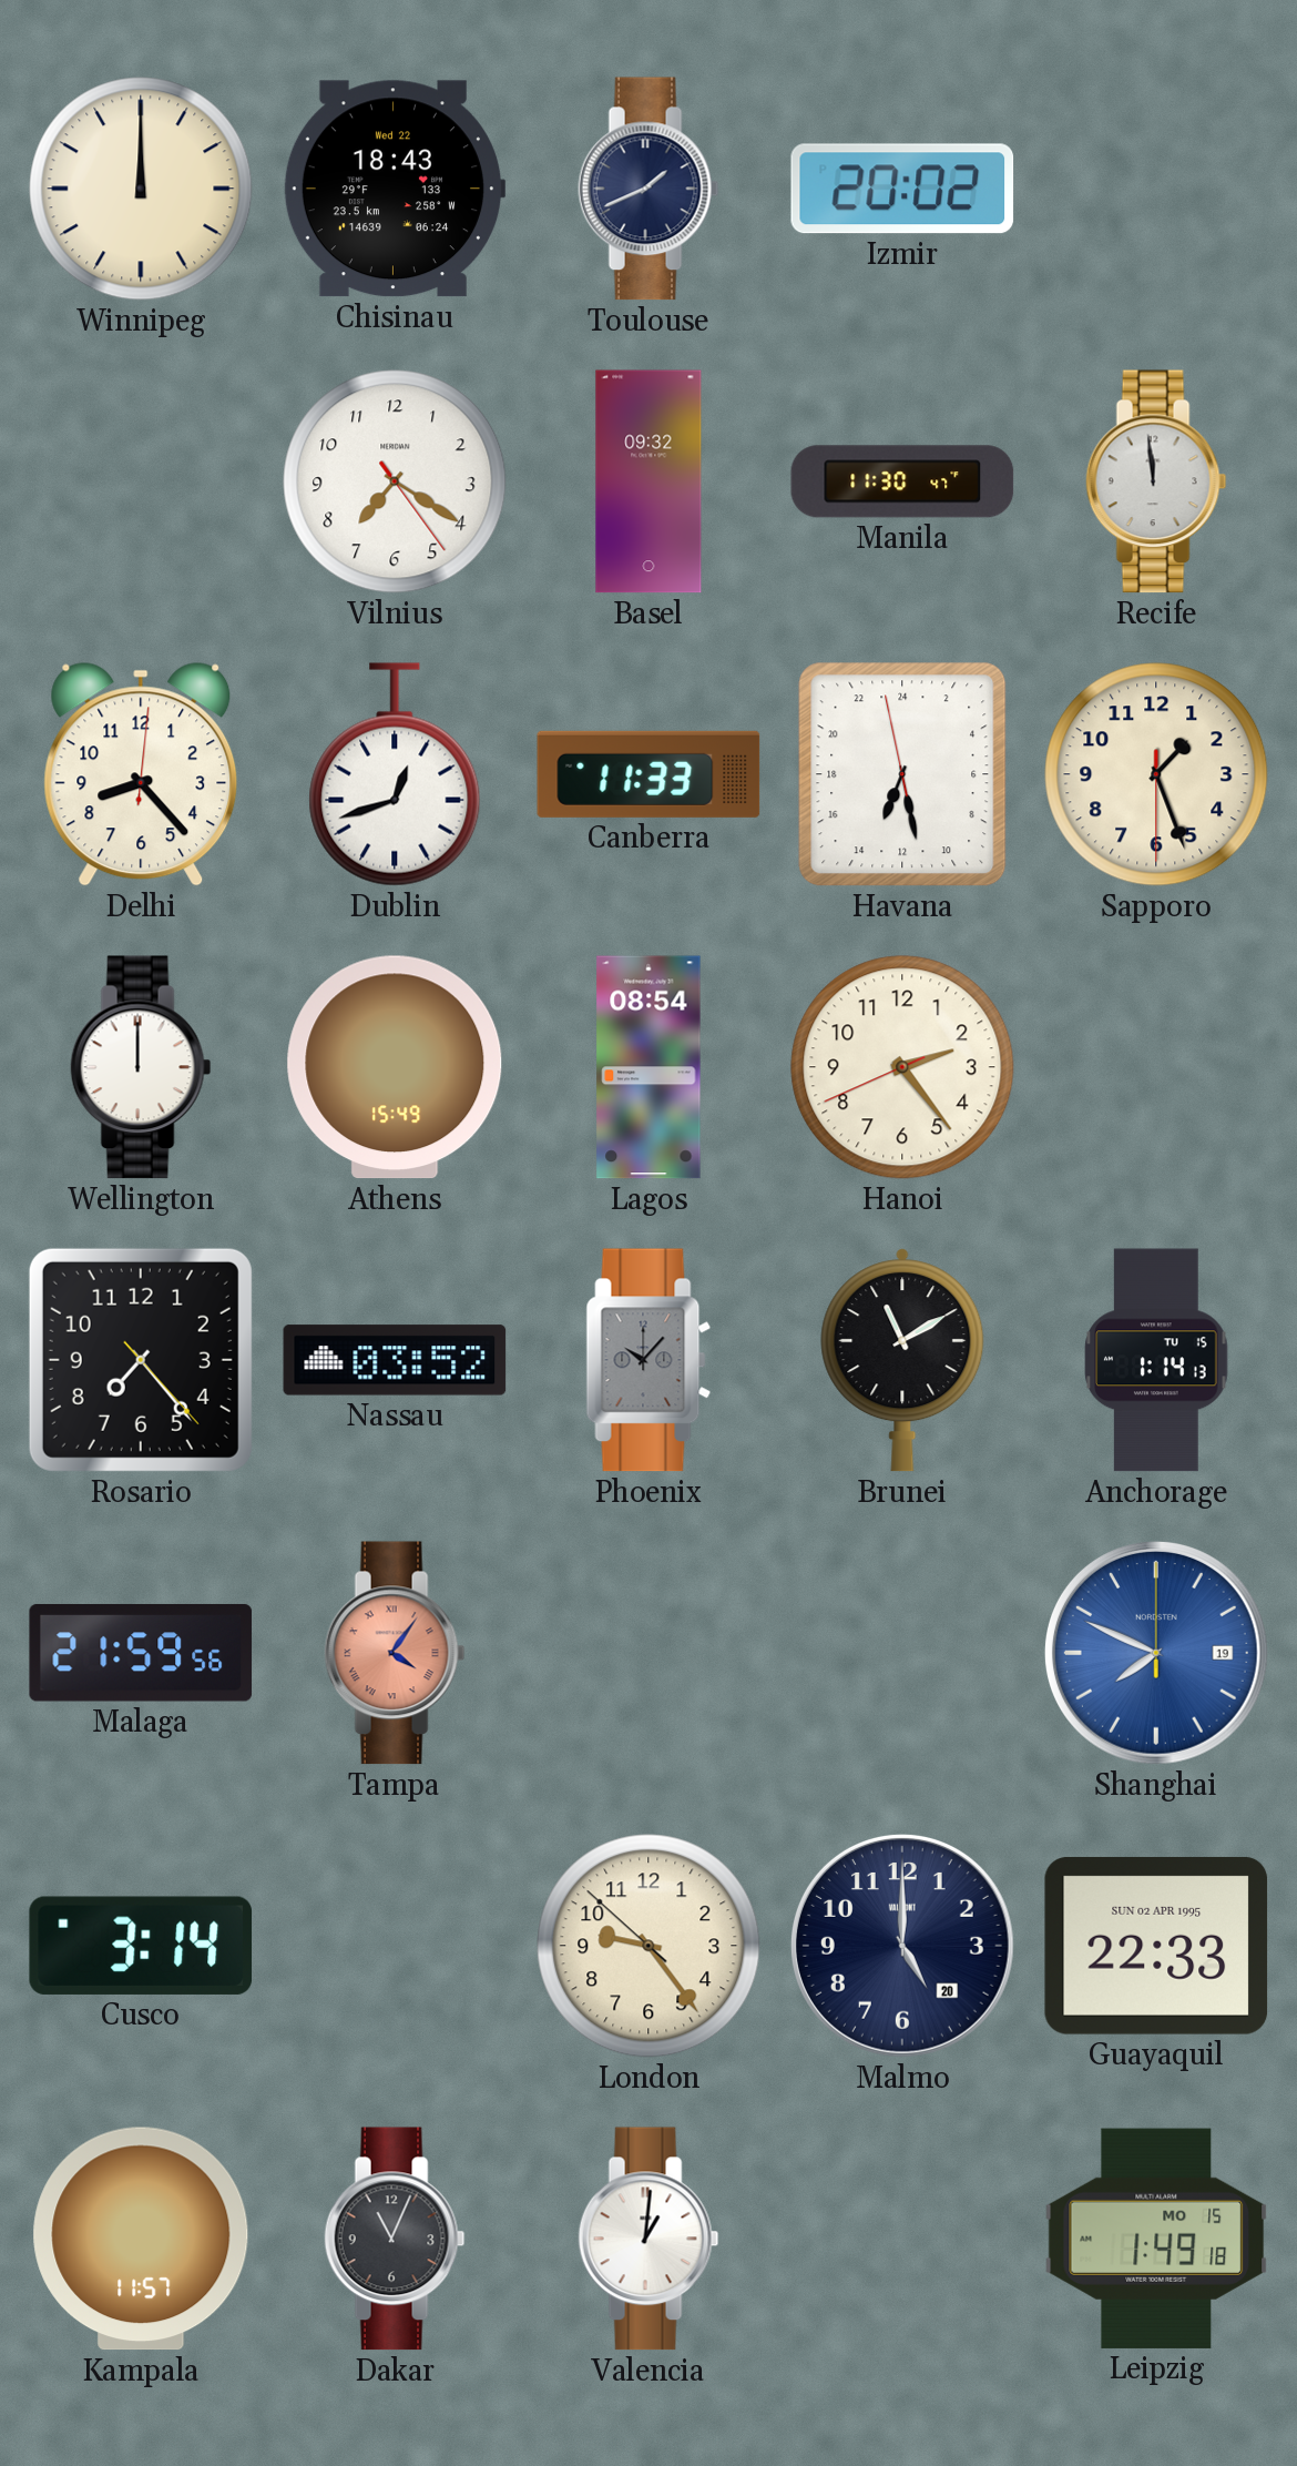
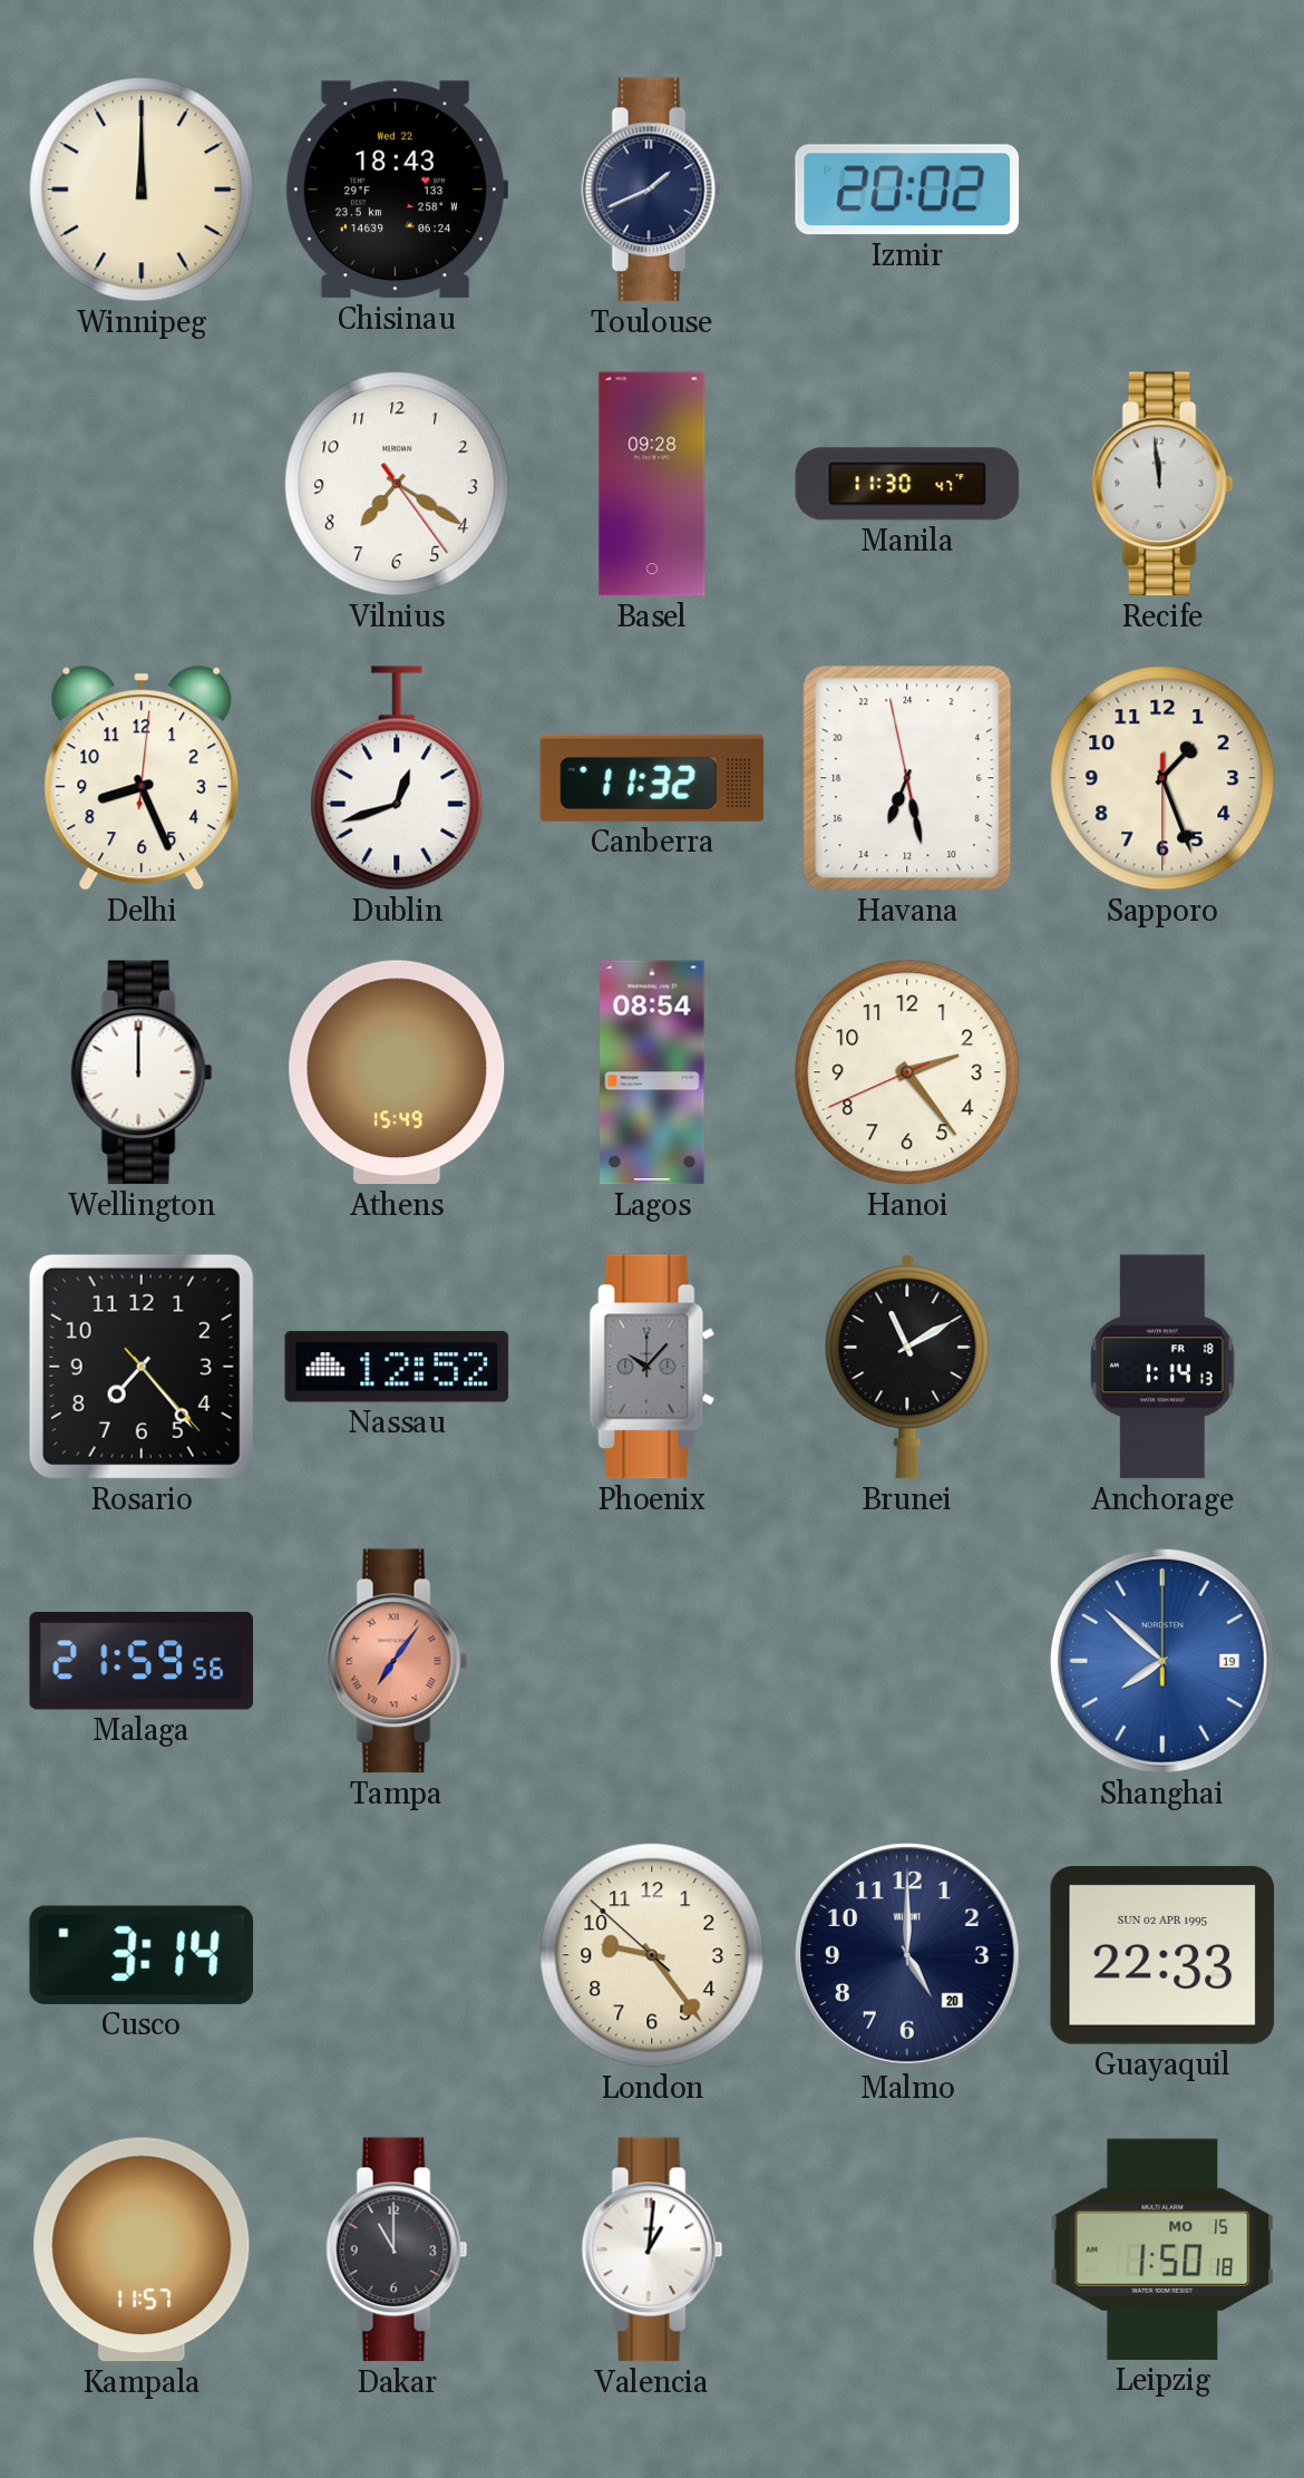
Basel: 09:32 -> 09:28 (652, 484)
Delhi: 8:23 -> 8:26 (142, 778)
Canberra: 11:33 -> 11:32 (652, 778)
Nassau: 03:52 -> 12:52 (397, 1367)
Anchorage date: TU 15 -> FR 18 (1162, 1367)
Tampa: 4:06 -> 7:06 (397, 1661)
Shanghai: 7:49 -> 7:52 (1162, 1661)
Dakar: 11:04 -> 11:00 (397, 2249)
Leipzig: 1:49 -> 1:50 (1162, 2249)
